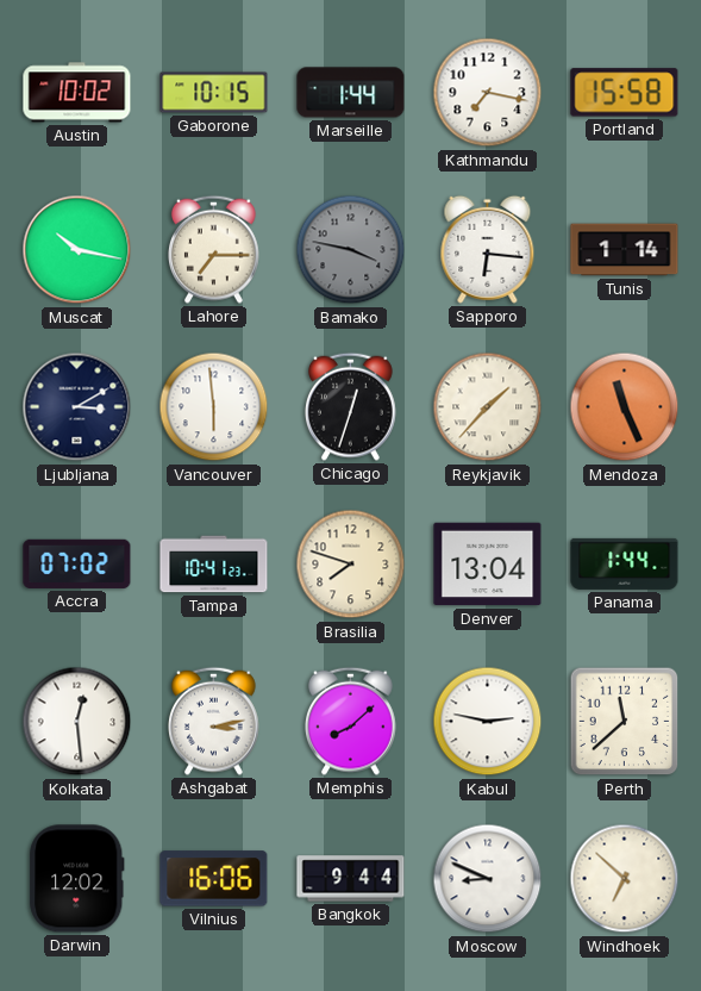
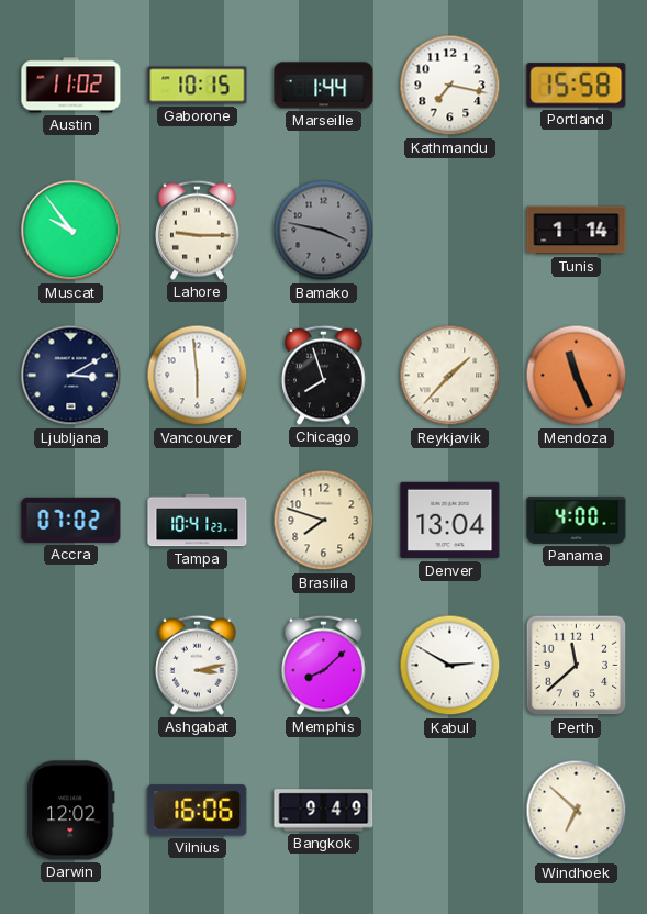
Austin: 10:02 -> 11:02 (71, 86)
Muscat: 10:17 -> 9:54 (71, 231)
Lahore: 7:15 -> 9:15 (198, 230)
Sapporo: 6:16 -> none (488, 249)
Chicago: 12:33 -> 7:57 (324, 375)
Panama: 1:44 -> 4:00 (577, 520)
Kolkata: 12:29 -> none (77, 722)
Kabul: 2:47 -> 2:50 (450, 666)
Bangkok: 9:44 -> 9:49 (324, 811)
Moscow: 8:49 -> none (488, 879)
